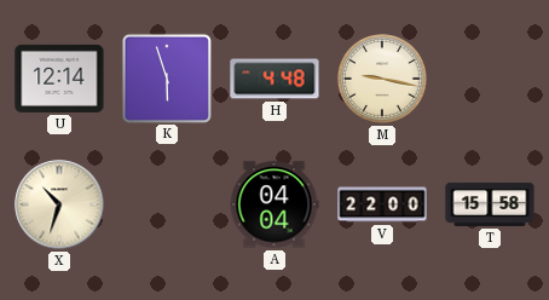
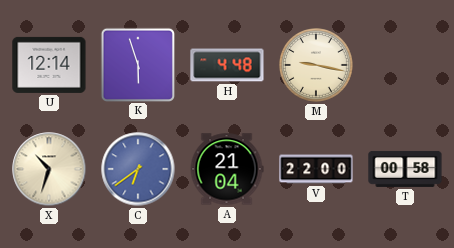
C: none -> 6:39 (138, 169)
A: 04:04 -> 21:04 (227, 169)
T: 15:58 -> 00:58 (405, 169)
